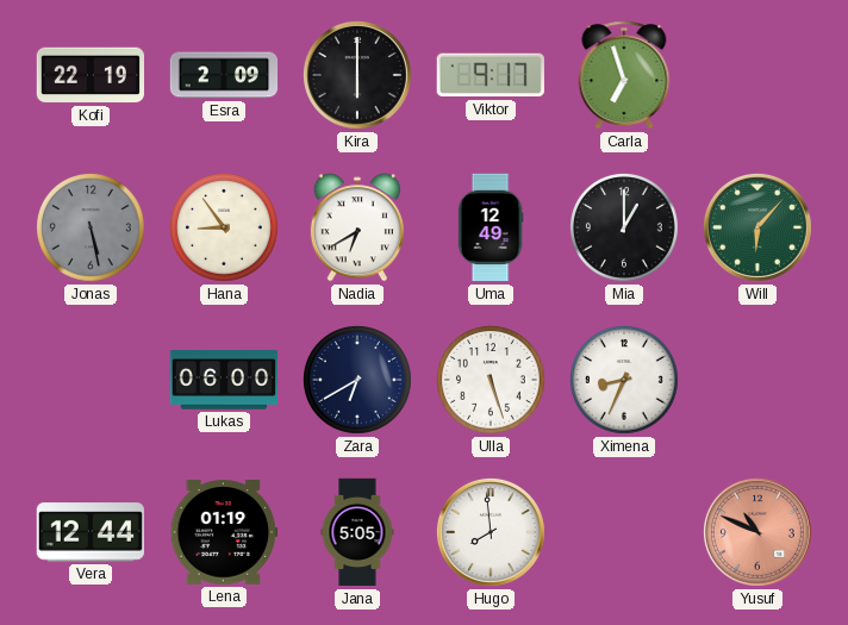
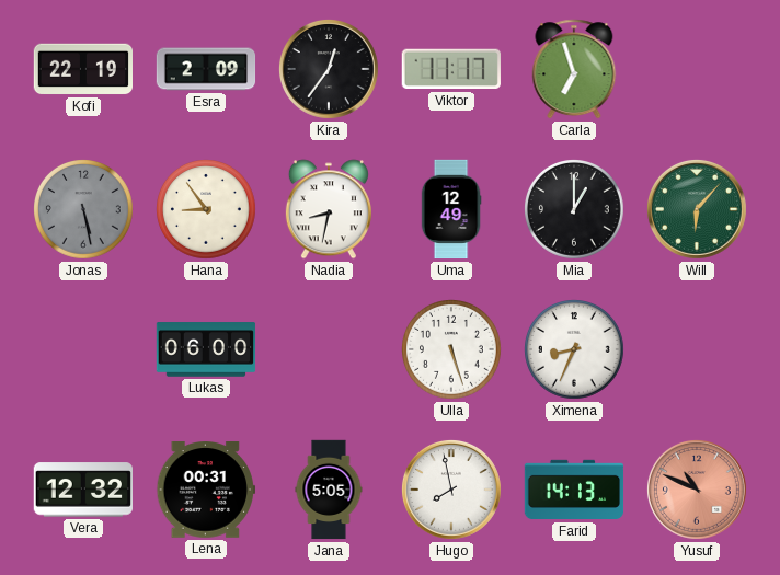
Kira: 6:00 -> 12:36 (329, 69)
Viktor: 9:17 -> 11:17 (451, 69)
Nadia: 6:40 -> 8:32 (329, 209)
Zara: 6:40 -> none (358, 381)
Vera: 12:44 -> 12:32 (82, 490)
Lena: 01:19 -> 00:31 (205, 491)
Hugo: 7:59 -> 7:58 (451, 490)
Farid: none -> 14:13 (574, 490)
